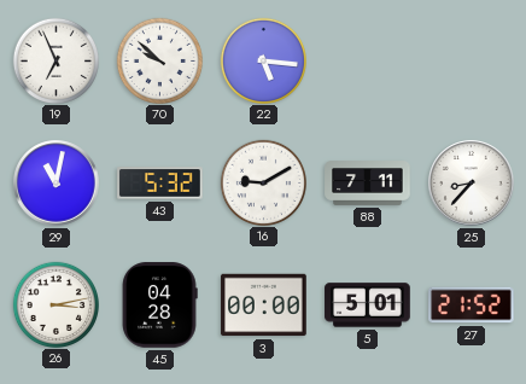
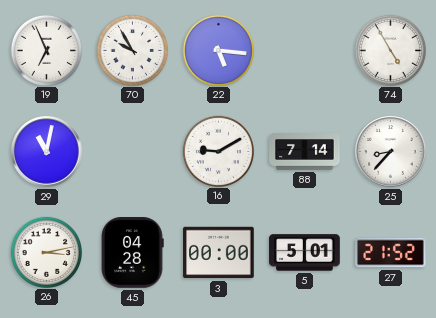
70: 9:52 -> 9:55 (132, 50)
74: none -> 4:55 (390, 50)
43: 5:32 -> none (160, 184)
88: 7:11 -> 7:14 (305, 152)
